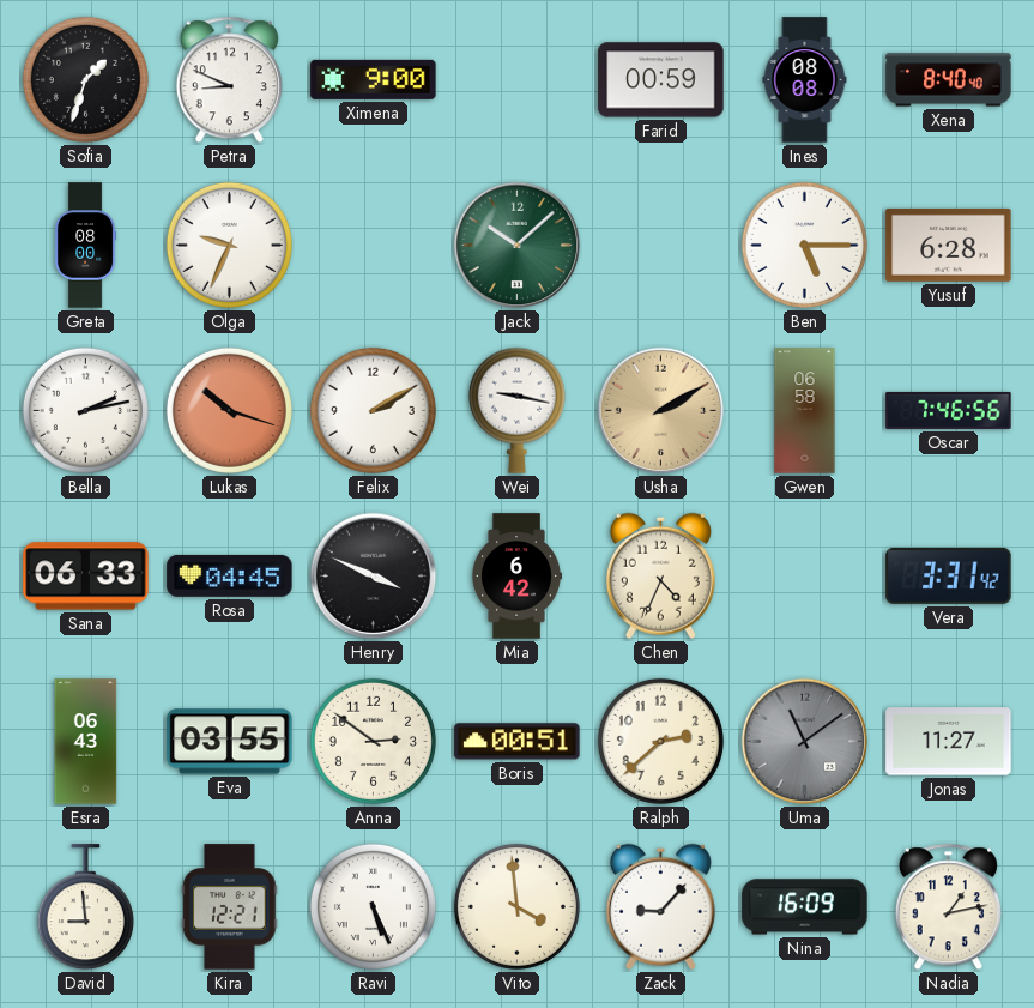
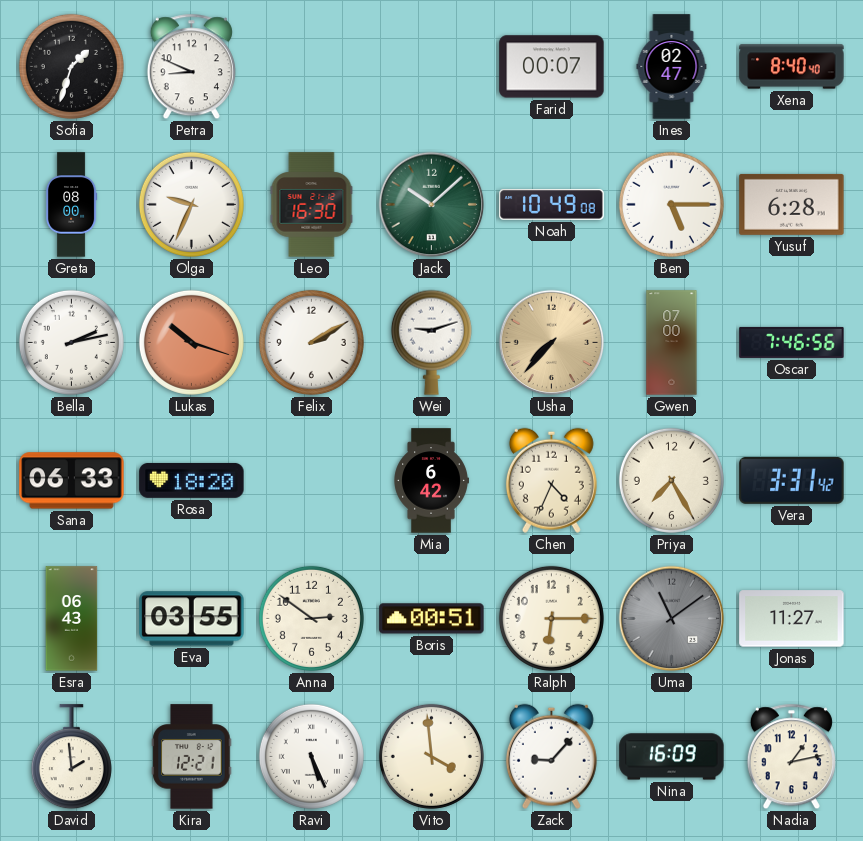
Ximena: 9:00 -> none (374, 79)
Farid: 00:59 -> 00:07 (552, 67)
Ines: 08:08 -> 02:47 (672, 67)
Leo: none -> 16:30 (312, 205)
Noah: none -> 10:49 (552, 205)
Wei: 9:17 -> 9:12 (431, 342)
Usha: 2:10 -> 7:37 (552, 343)
Gwen: 06:58 -> 07:00 (672, 343)
Rosa: 04:45 -> 18:20 (192, 480)
Henry: 3:49 -> none (374, 577)
Priya: none -> 7:25 (671, 480)
Ralph: 2:38 -> 6:15 (551, 618)
David: 8:59 -> 1:59 (71, 757)
